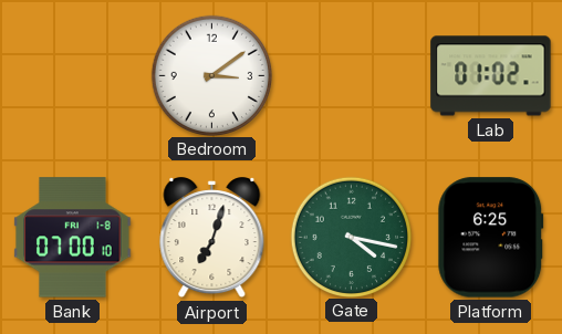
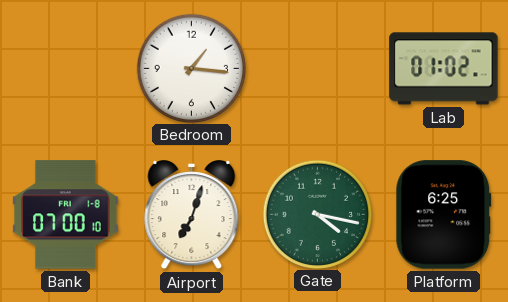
Bedroom: 3:09 -> 1:16 (191, 68)
